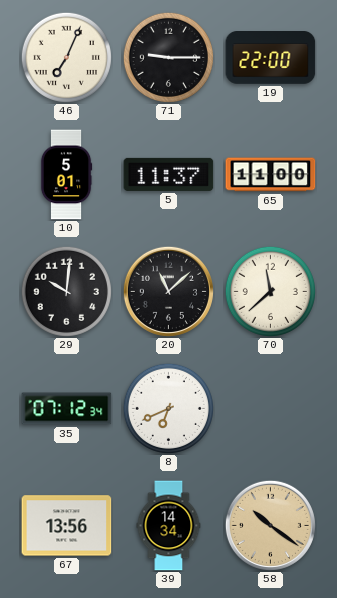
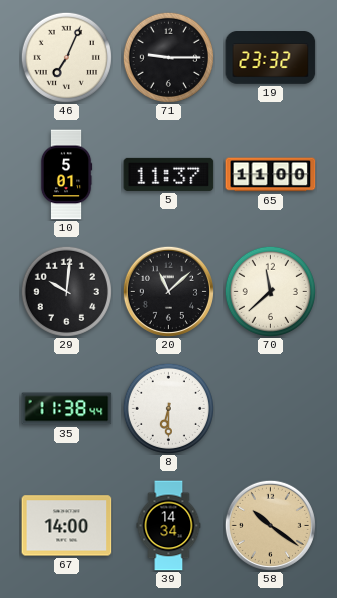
19: 22:00 -> 23:32 (271, 58)
35: 07:12 -> 11:38 (67, 409)
8: 6:41 -> 6:30 (168, 408)
67: 13:56 -> 14:00 (67, 526)
